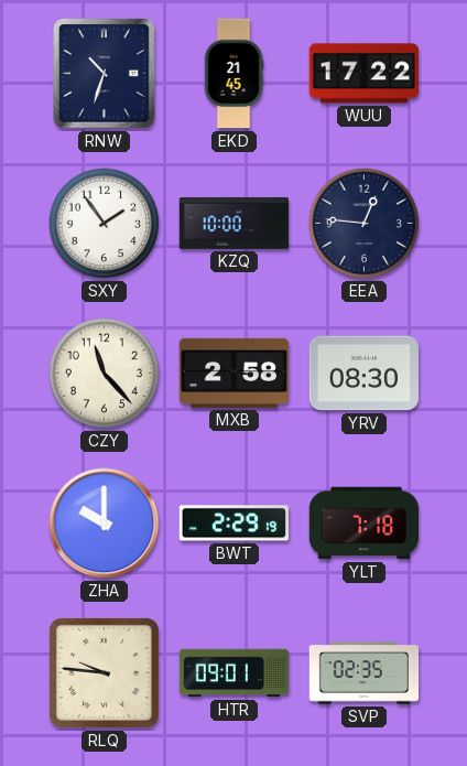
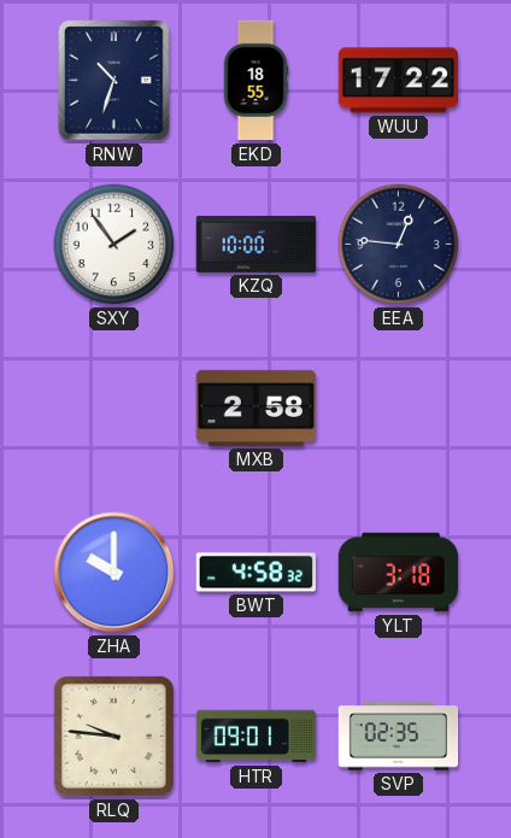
EKD: 21:45 -> 18:55 (255, 81)
CZY: 11:23 -> none (105, 374)
YRV: 08:30 -> none (365, 374)
BWT: 2:29 -> 4:58 (257, 573)
YLT: 7:18 -> 3:18 (399, 573)
